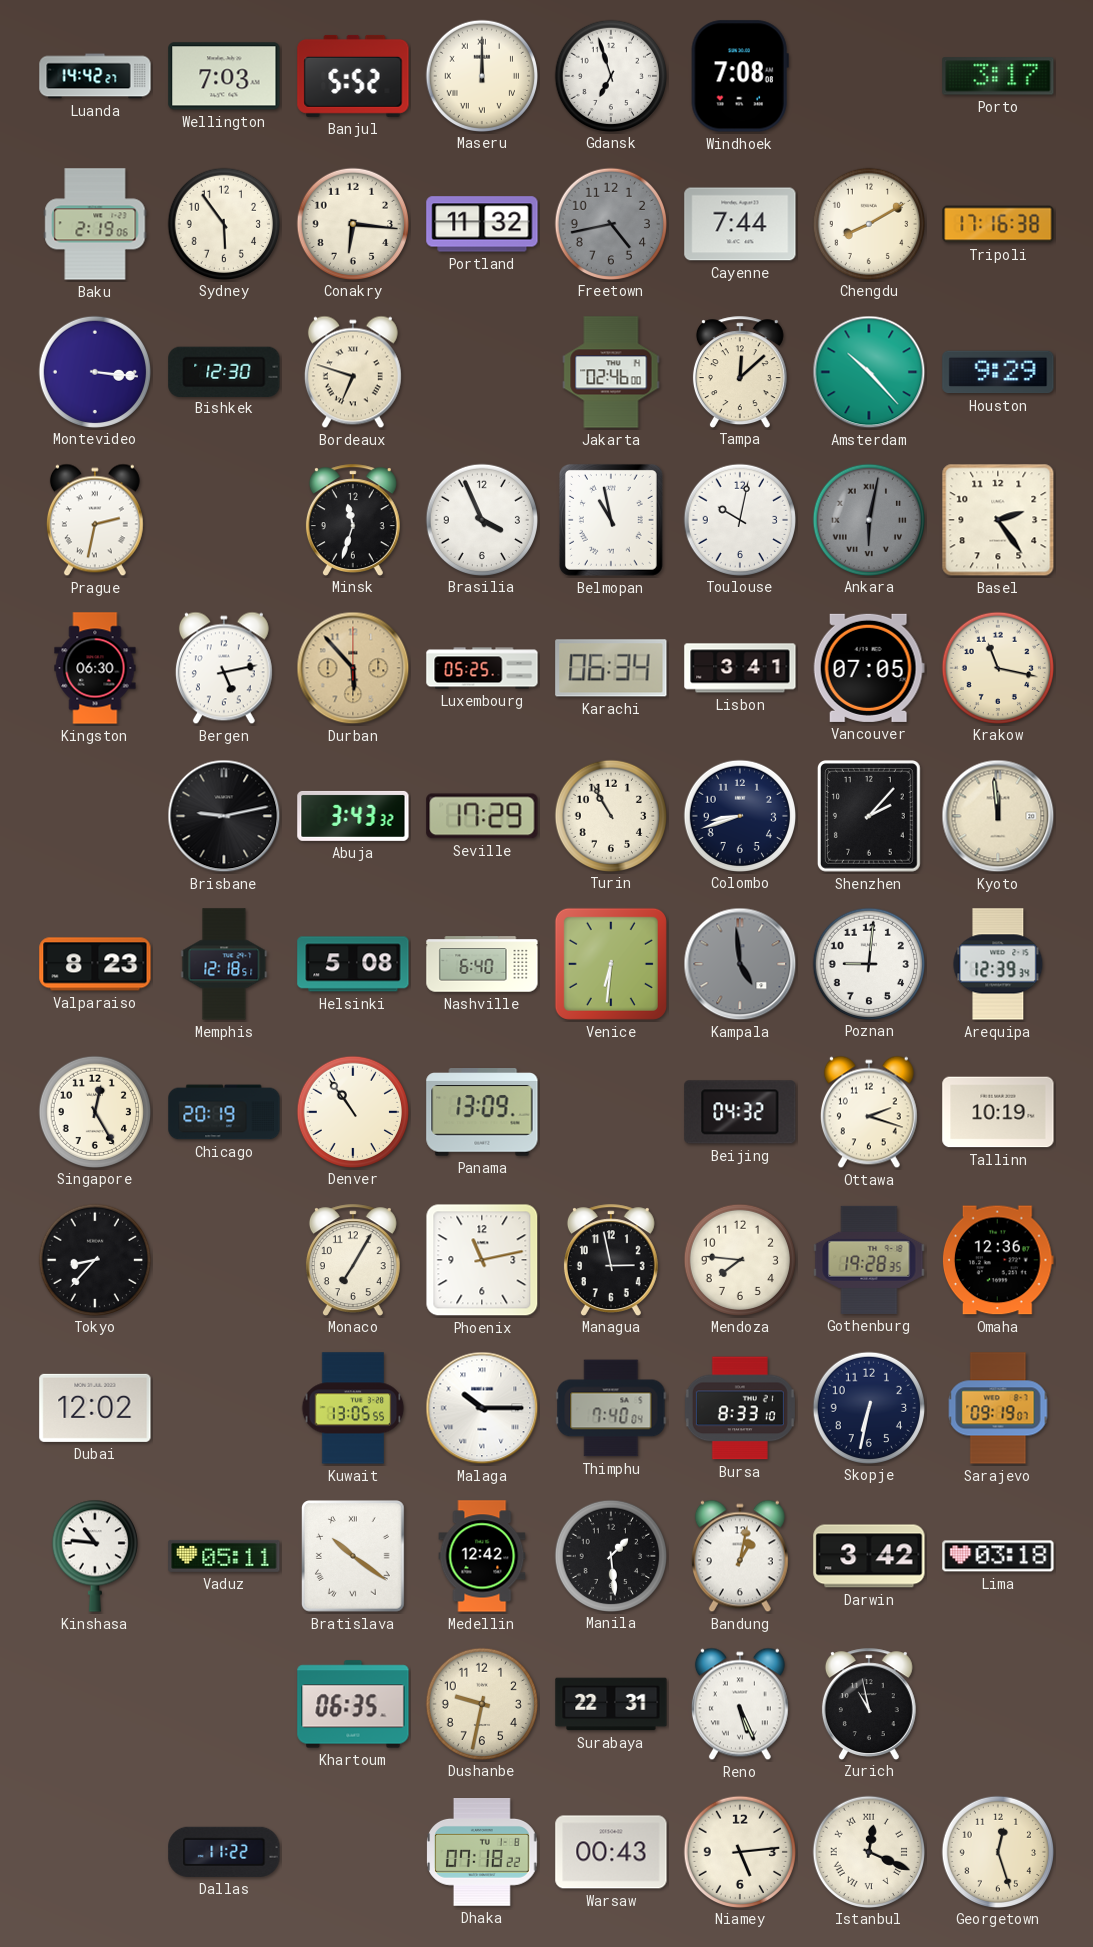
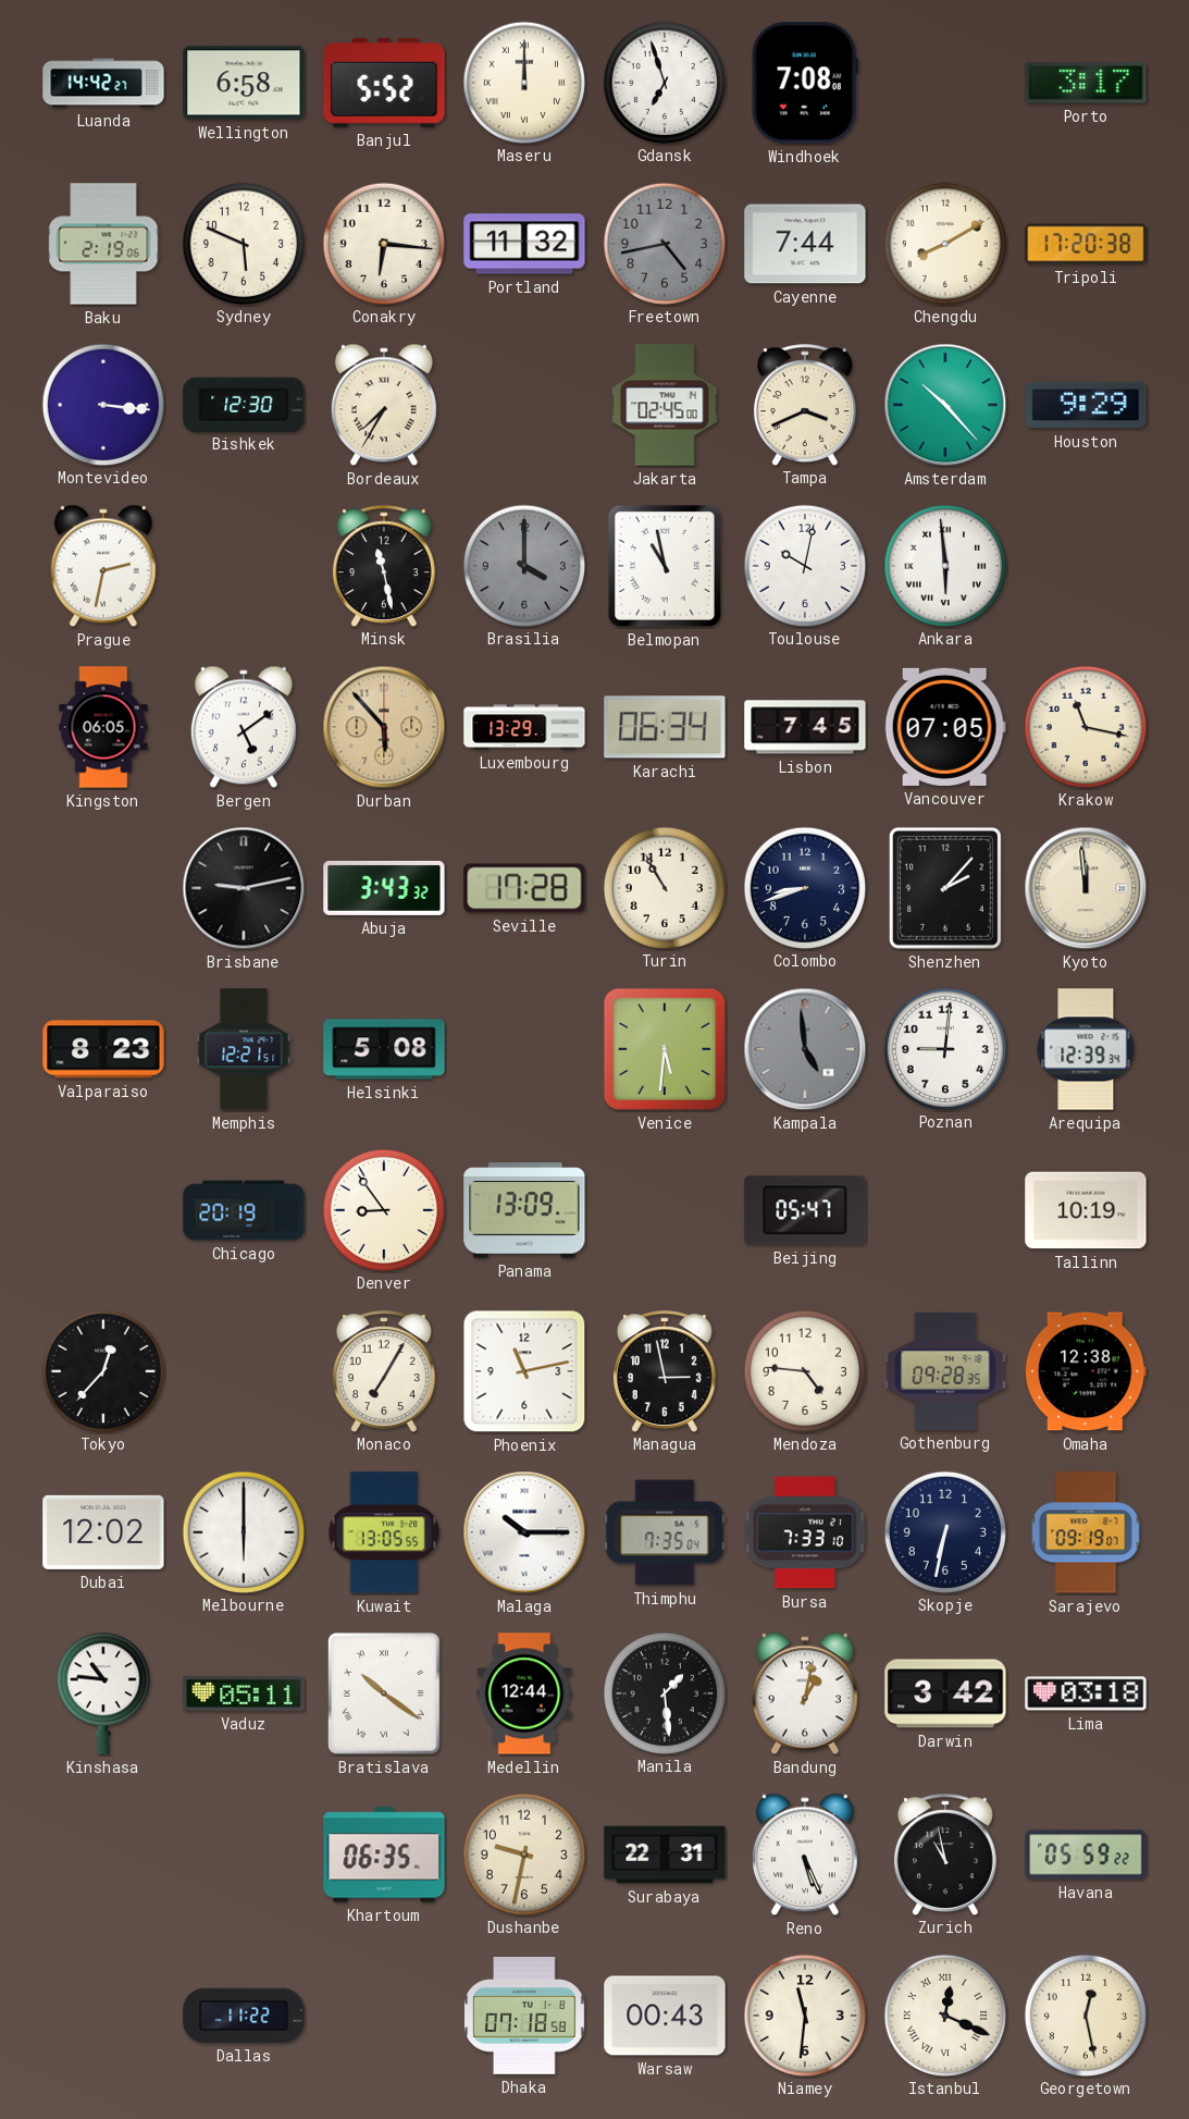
Wellington: 7:03 -> 6:58 (244, 83)
Sydney: 5:54 -> 5:49 (243, 243)
Tripoli: 17:16 -> 17:20 (1086, 244)
Bordeaux: 6:48 -> 7:35 (384, 405)
Jakarta: 02:46 -> 02:45 (665, 405)
Tampa: 12:08 -> 3:41 (805, 405)
Minsk: 11:33 -> 11:28 (384, 566)
Brasilia: 3:56 -> 4:00 (523, 565)
Brasilia dial: white -> grey (523, 565)
Ankara: 6:02 -> 5:59 (944, 565)
Ankara dial: grey -> white (944, 565)
Basel: 2:24 -> none (998, 520)
Kingston: 06:30 -> 06:05 (103, 727)
Bergen: 5:13 -> 5:09 (244, 727)
Luxembourg: 05:25 -> 13:29 (524, 727)
Lisbon: 3:41 -> 7:45 (805, 727)
Seville: 17:29 -> 17:28 (524, 888)
Memphis: 12:18 -> 12:21 (244, 1049)
Nashville: 6:40 -> none (482, 964)
Venice: 6:31 -> 5:31 (665, 1049)
Singapore: 12:25 -> none (94, 1111)
Denver: 10:54 -> 8:54 (383, 1209)
Beijing: 04:32 -> 05:47 (805, 1210)
Ottawa: 2:18 -> none (869, 1112)
Tokyo: 8:37 -> 12:37 (102, 1370)
Mendoza: 7:46 -> 4:46 (804, 1370)
Gothenburg: 19:28 -> 09:28 (945, 1371)
Omaha: 12:36 -> 12:38 (1086, 1371)
Melbourne: none -> 6:00 (243, 1531)
Thimphu: 7:40 -> 7:35 (665, 1532)
Bursa: 8:33 -> 7:33 (805, 1532)
Medellin: 12:42 -> 12:44 (524, 1693)
Havana: none -> 05:59 (1086, 1855)
Dhaka: 07:18:22 -> 07:18:58 (524, 2017)
Niamey: 5:14 -> 11:31 (804, 2015)
Georgetown: 12:27 -> 12:28 (1085, 2015)
